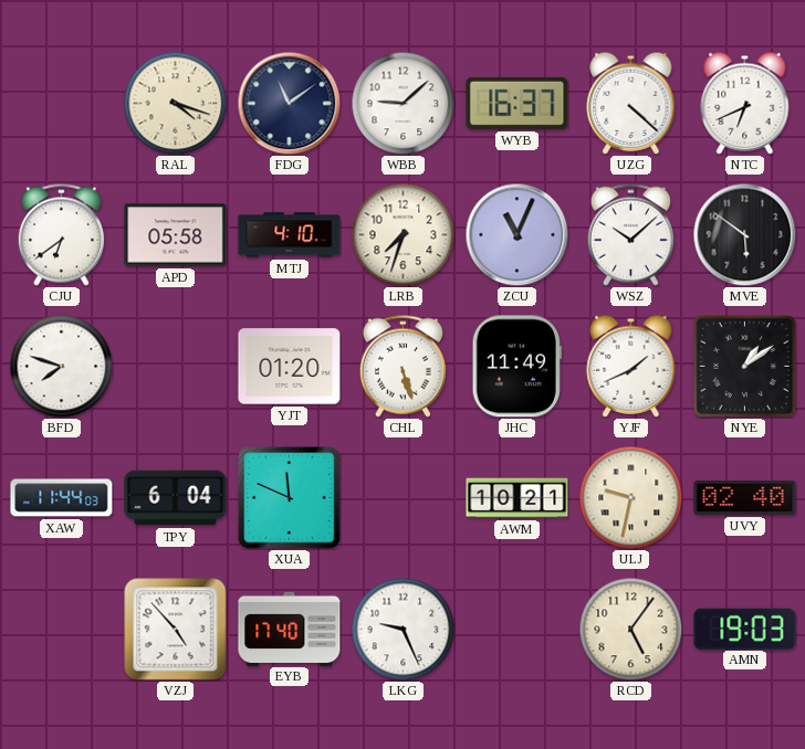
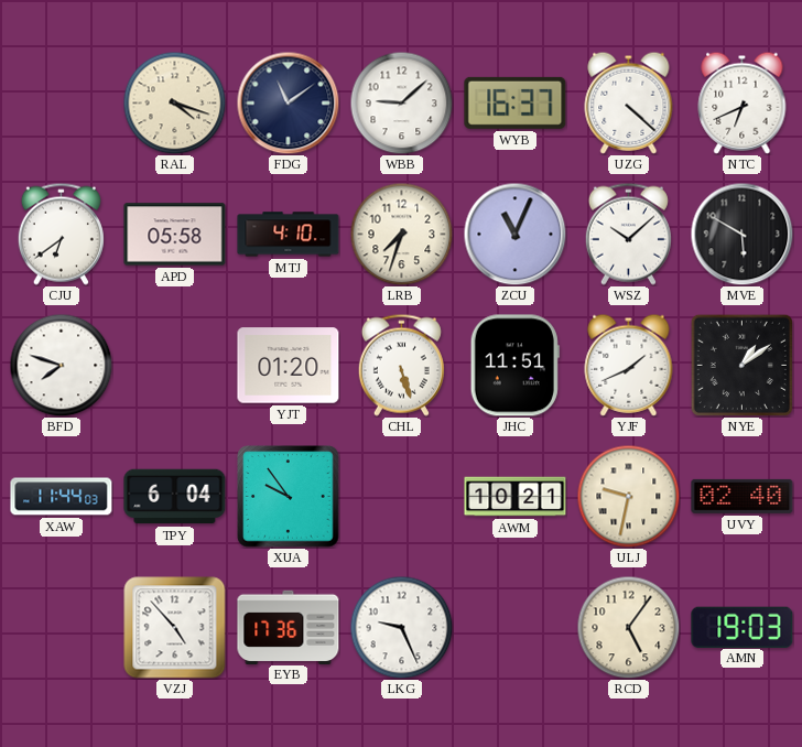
MVE: 5:51 -> 5:50 (741, 234)
JHC: 11:49 -> 11:51 (514, 366)
XUA: 11:49 -> 9:54 (289, 497)
EYB: 17:40 -> 17:36 (289, 627)
